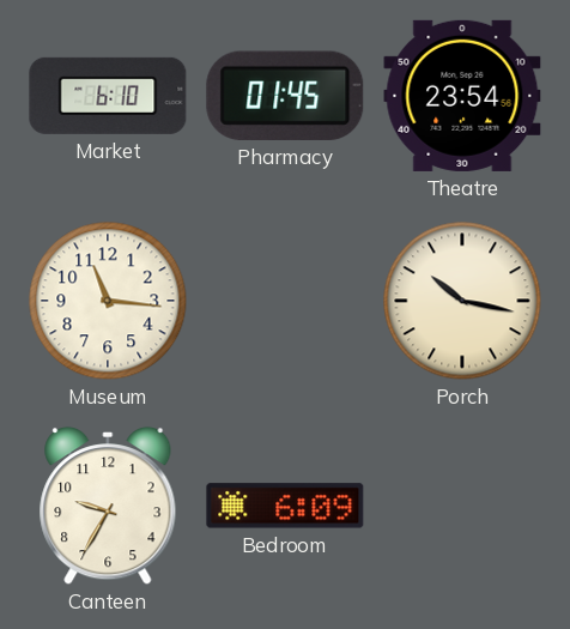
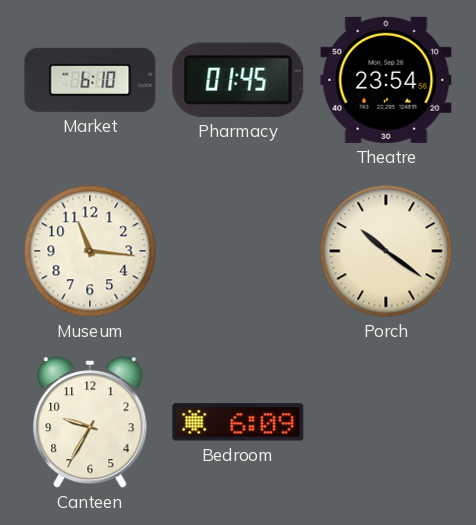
Porch: 10:17 -> 10:21 (386, 251)
